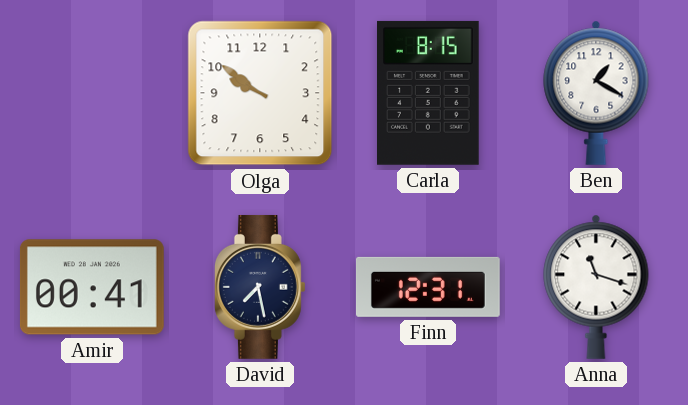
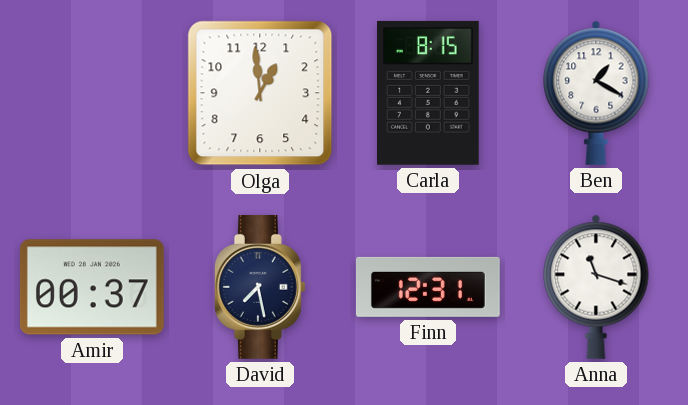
Olga: 9:51 -> 12:59 (260, 93)
Amir: 00:41 -> 00:37 (92, 287)
